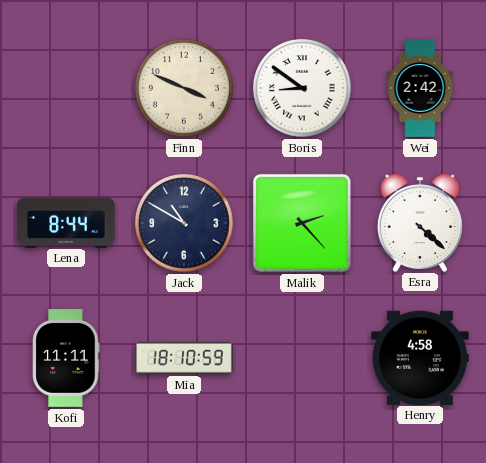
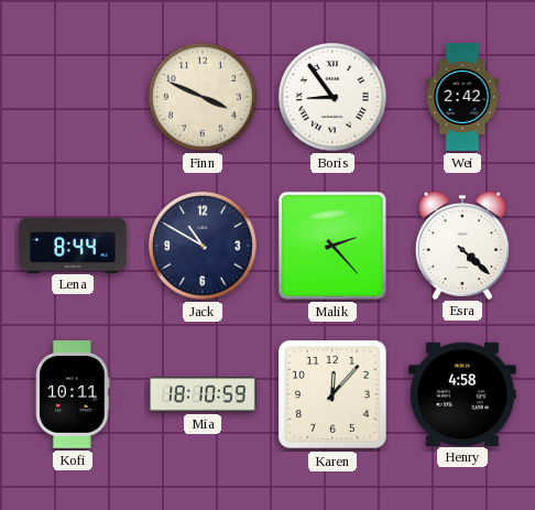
Boris: 8:51 -> 8:54 (334, 98)
Kofi: 11:11 -> 10:11 (73, 394)
Karen: none -> 12:07 (334, 395)
